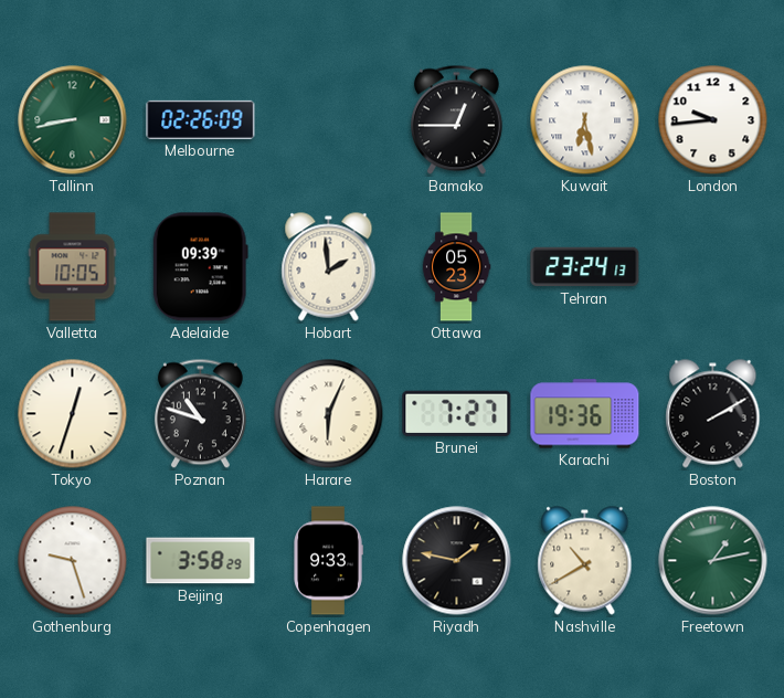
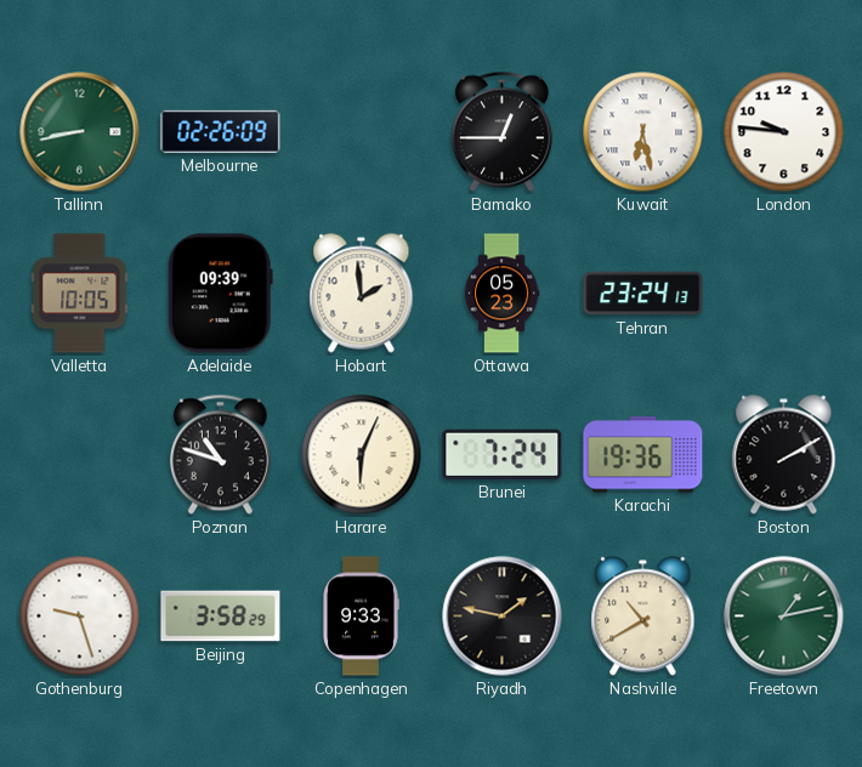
London: 9:44 -> 9:46 (784, 132)
Tokyo: 12:33 -> none (73, 414)
Brunei: 7:27 -> 7:24 (503, 454)
